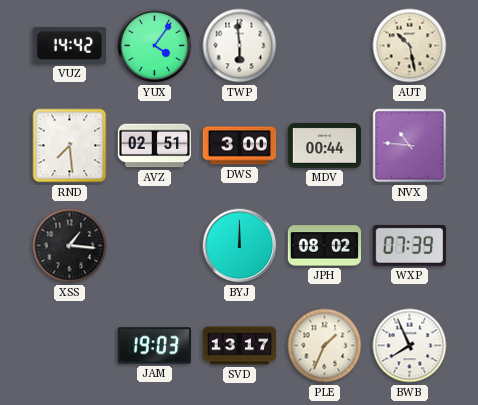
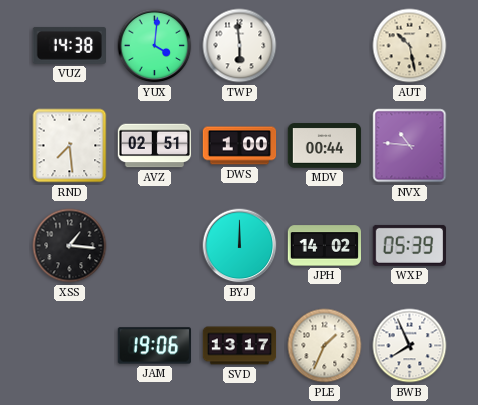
VUZ: 14:42 -> 14:38 (69, 45)
YUX: 4:06 -> 4:01 (155, 46)
DWS: 3:00 -> 1:00 (240, 146)
JPH: 08:02 -> 14:02 (325, 246)
WXP: 07:39 -> 05:39 (409, 245)
JAM: 19:03 -> 19:06 (154, 346)
